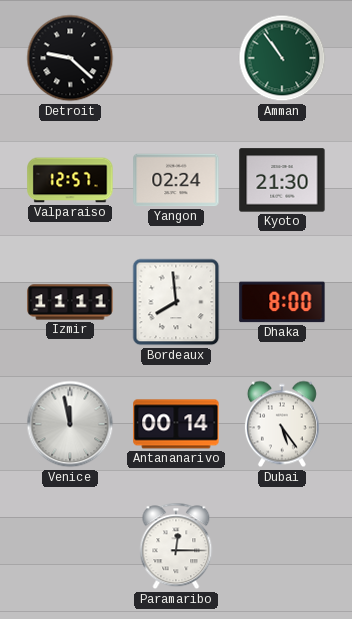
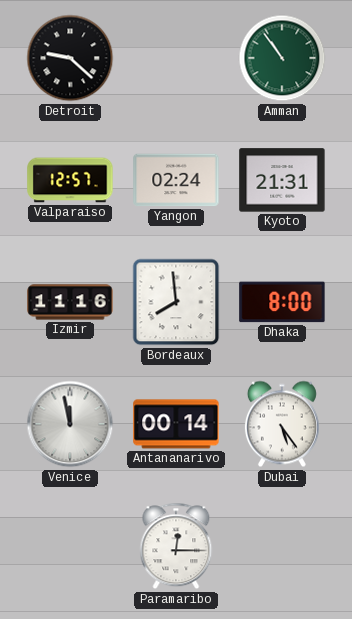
Kyoto: 21:30 -> 21:31 (282, 180)
Izmir: 11:11 -> 11:16 (70, 302)
